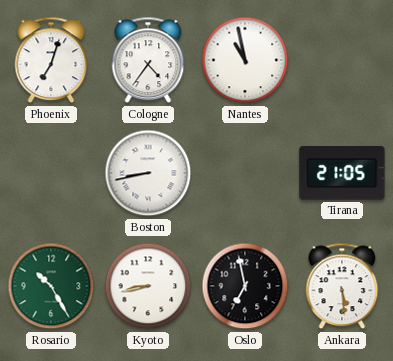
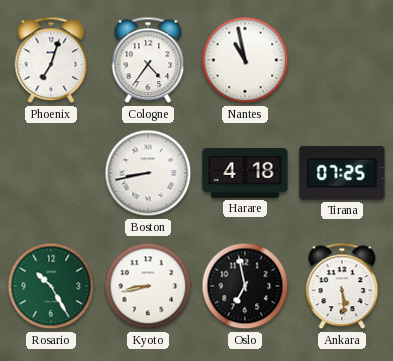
Harare: none -> 4:18 (245, 173)
Tirana: 21:05 -> 07:25 (342, 173)
